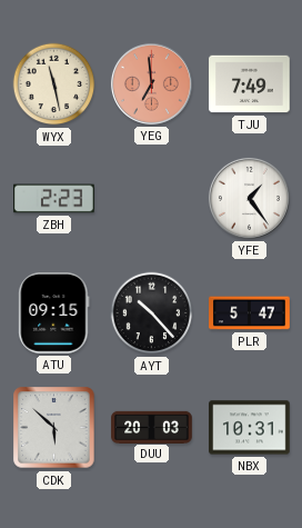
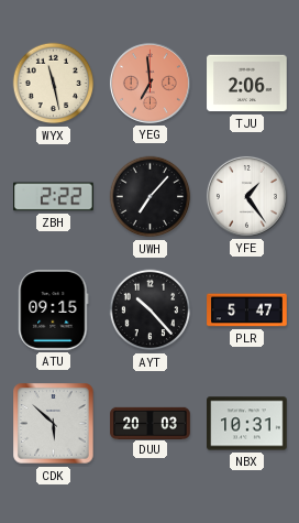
TJU: 7:49 -> 2:06 (247, 84)
ZBH: 2:23 -> 2:22 (54, 197)
UWH: none -> 7:07 (151, 197)
